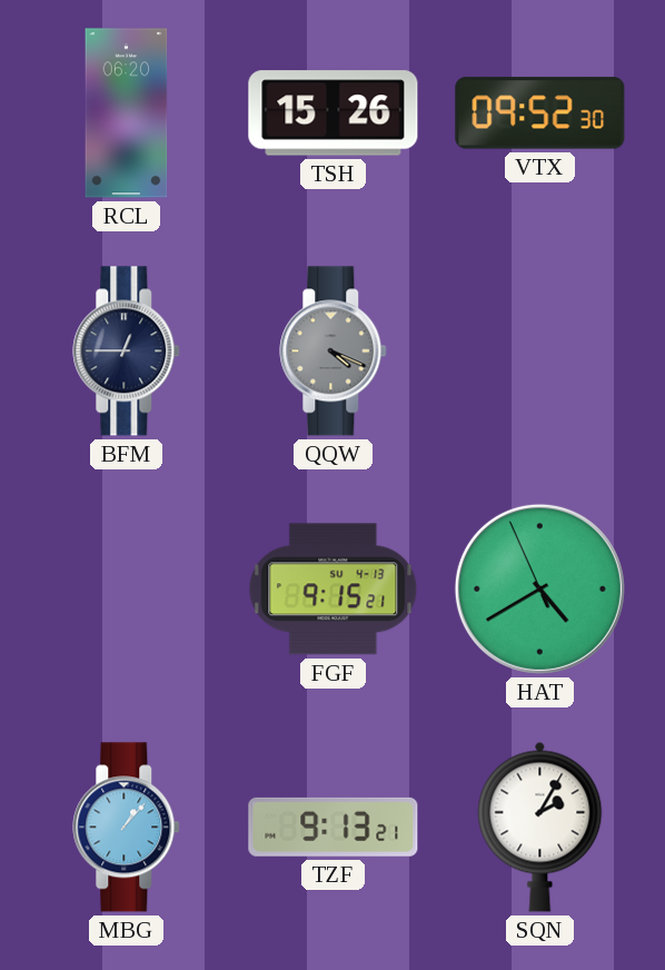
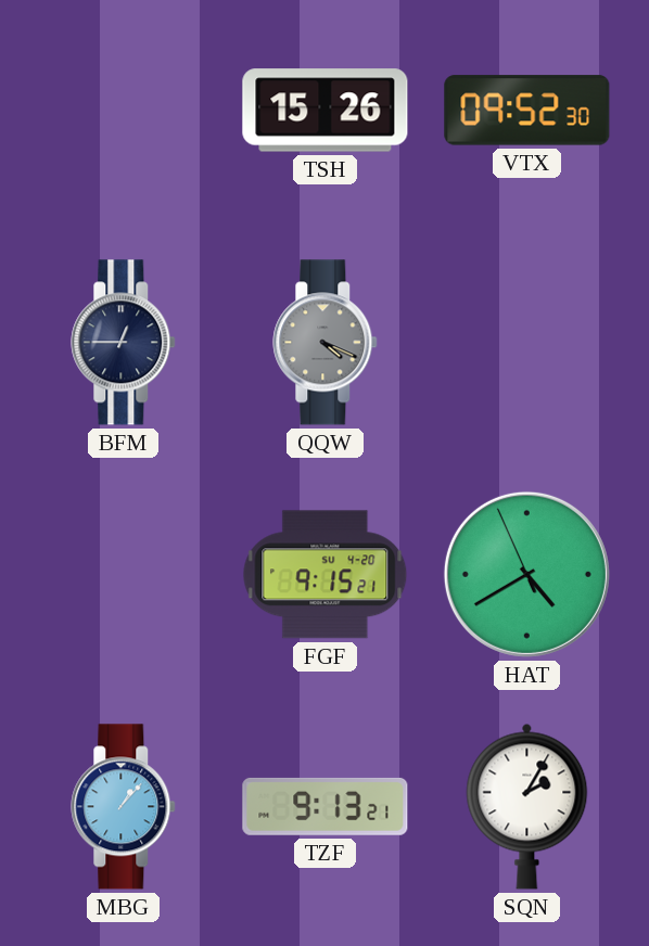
RCL: 06:20 -> none (127, 113)
FGF date: SU 4-13 -> SU 4-20 (326, 575)
